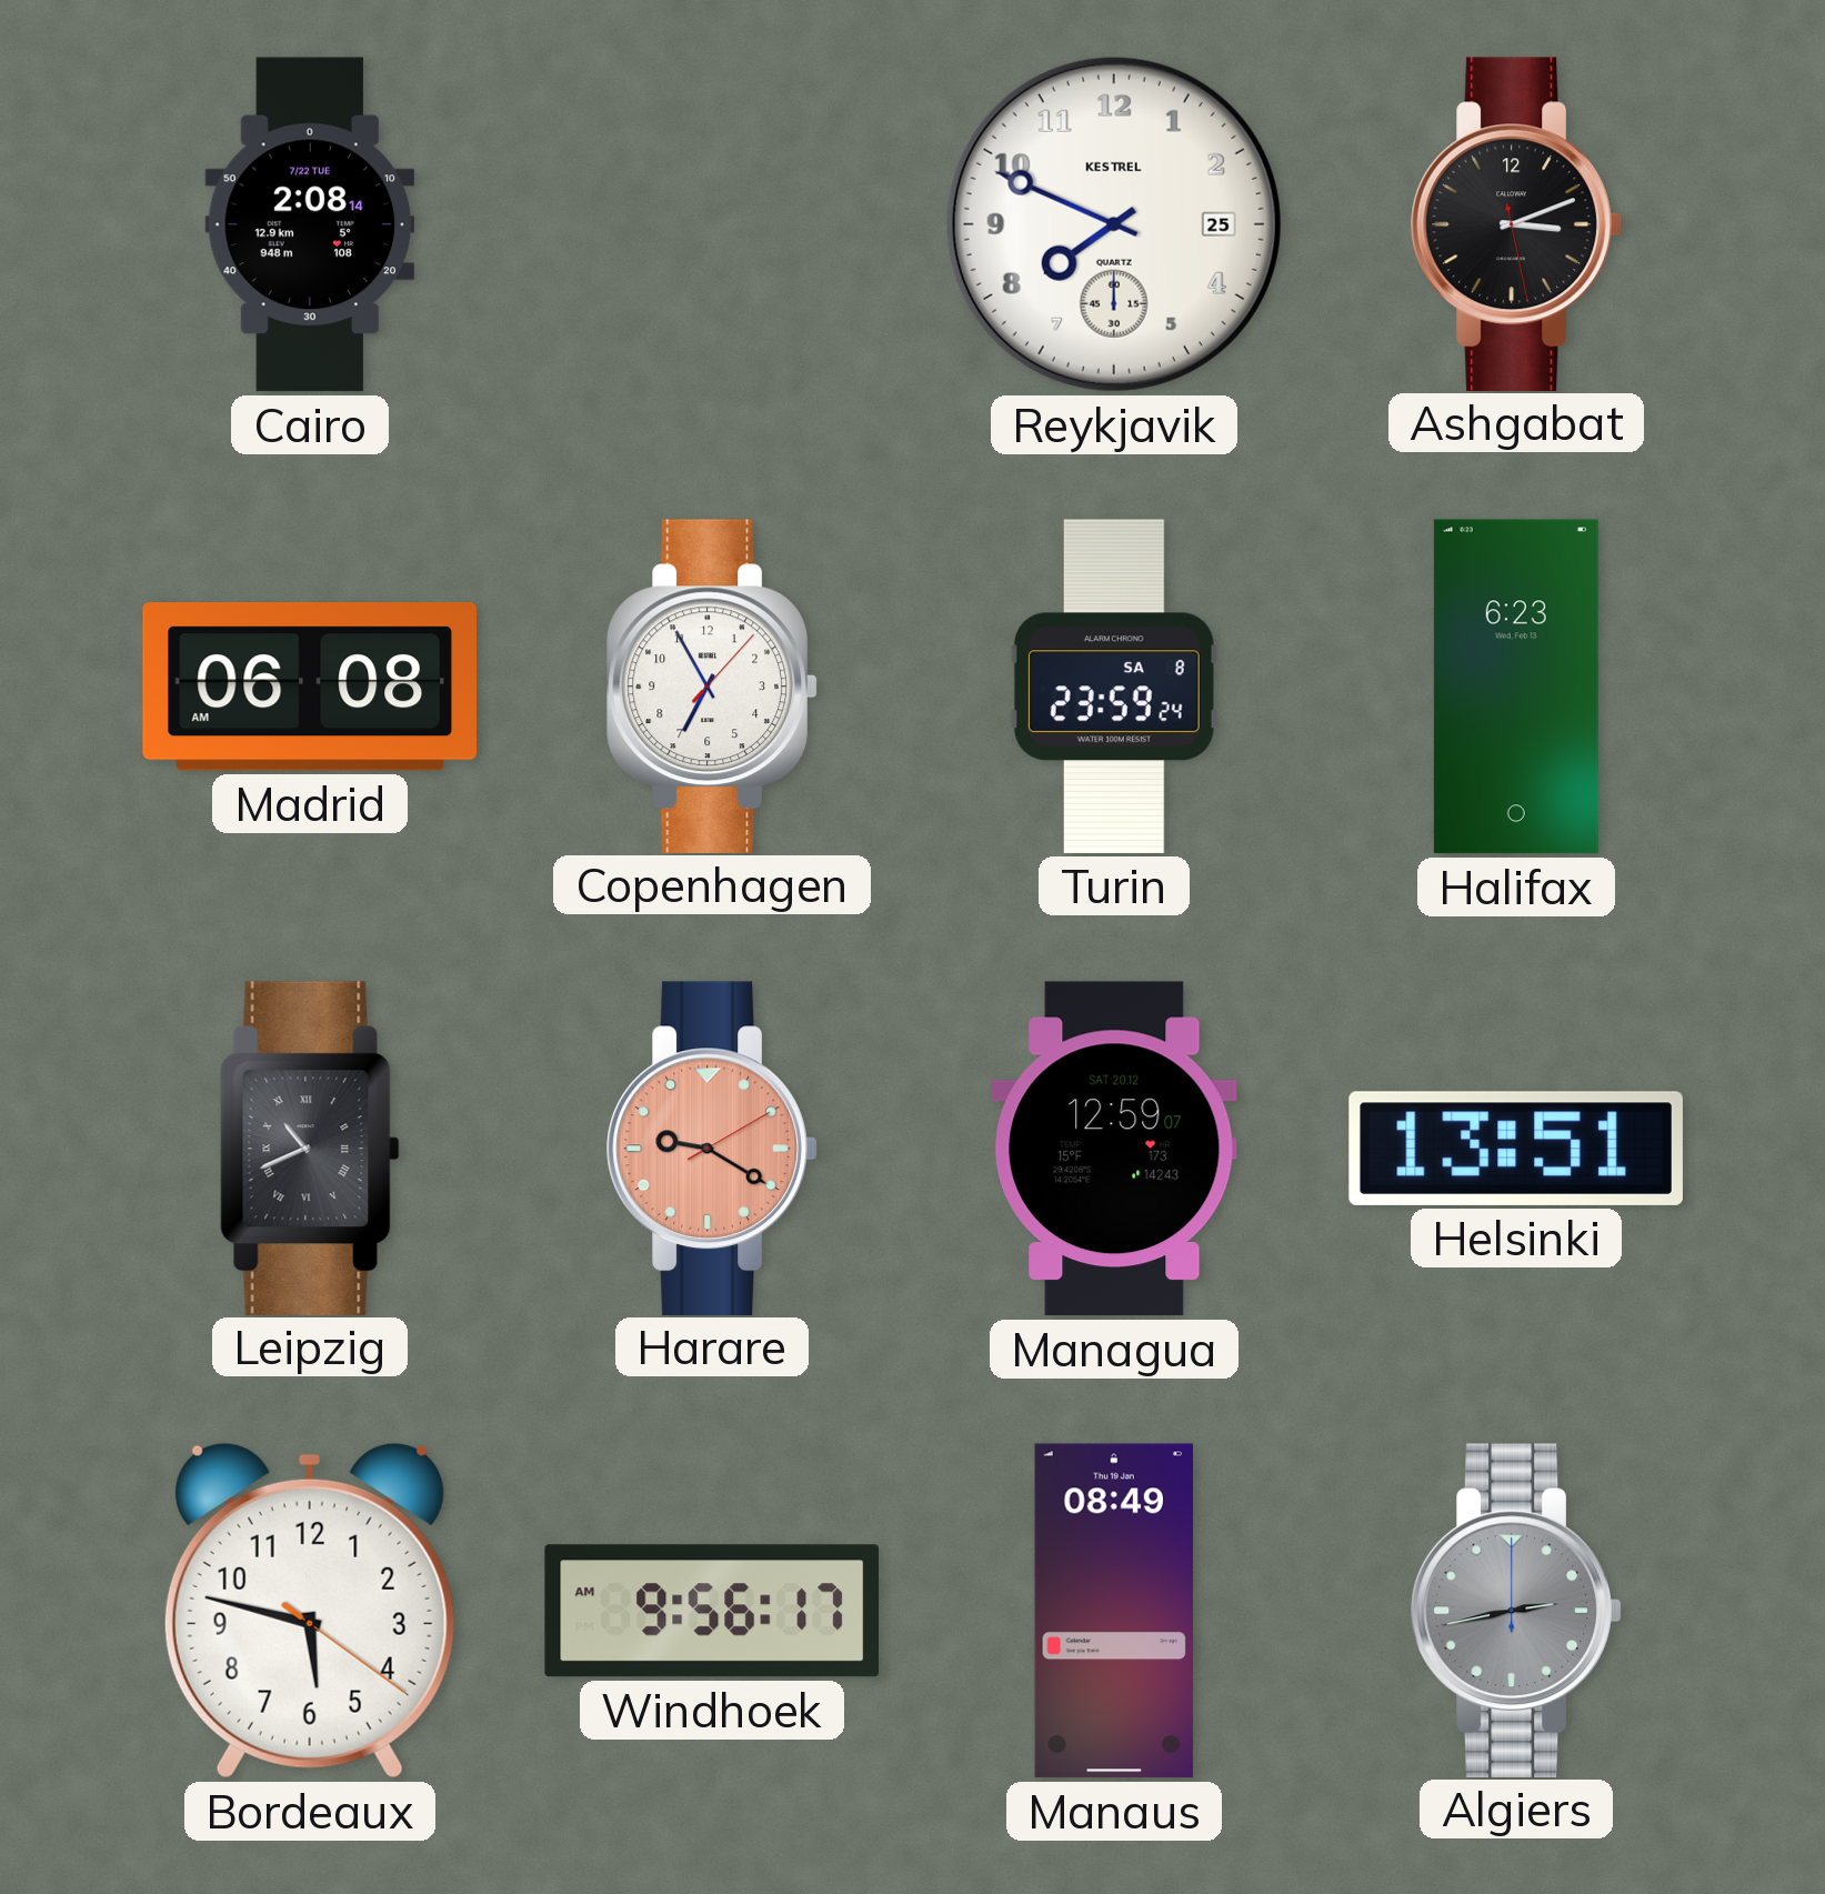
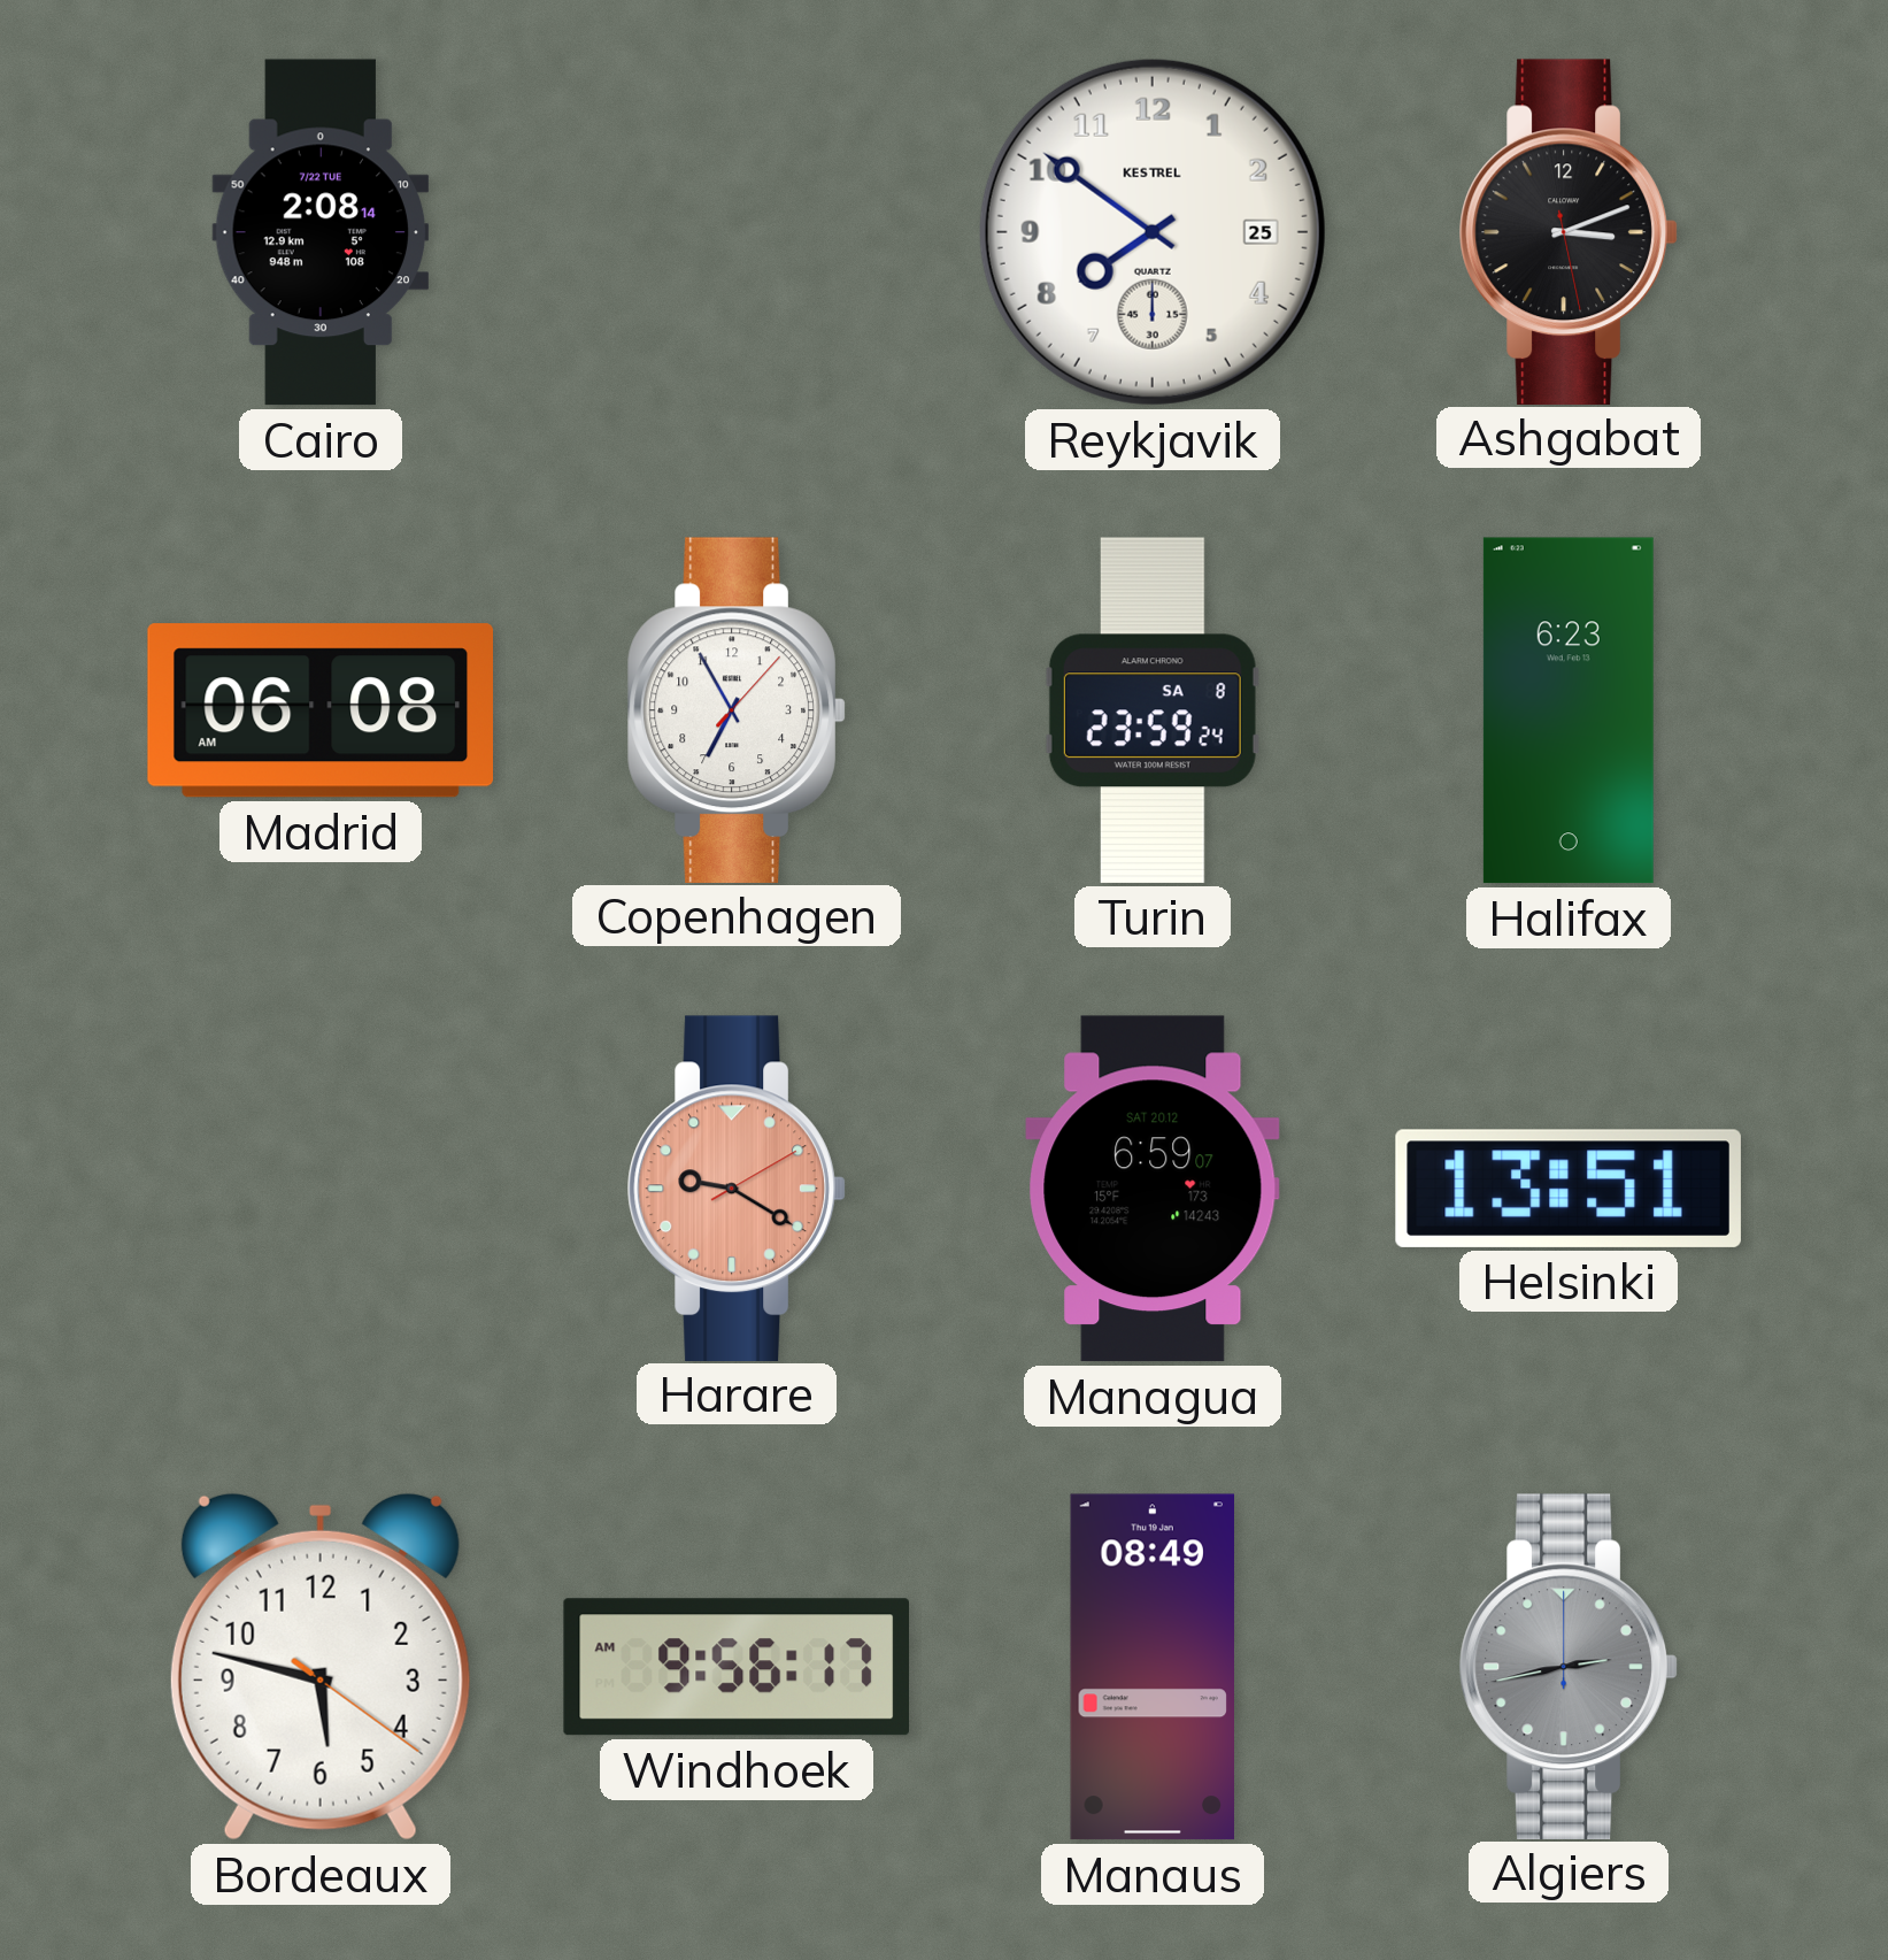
Reykjavik: 7:49 -> 7:51 (1153, 232)
Leipzig: 10:41 -> none (310, 1148)
Managua: 12:59 -> 6:59 (1153, 1189)
